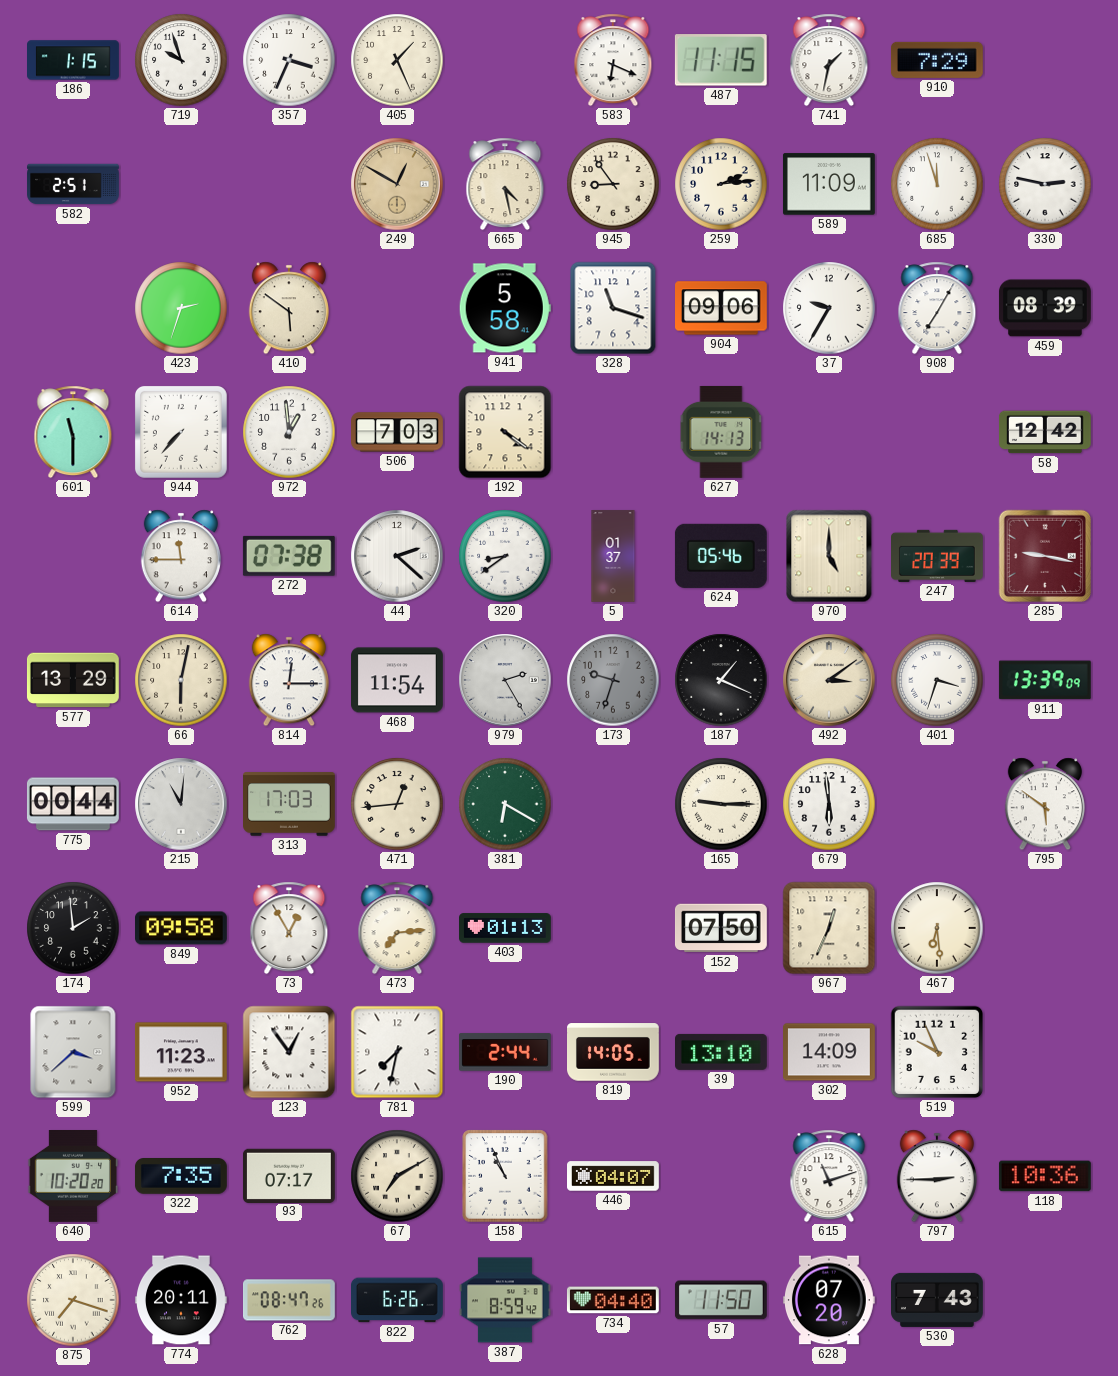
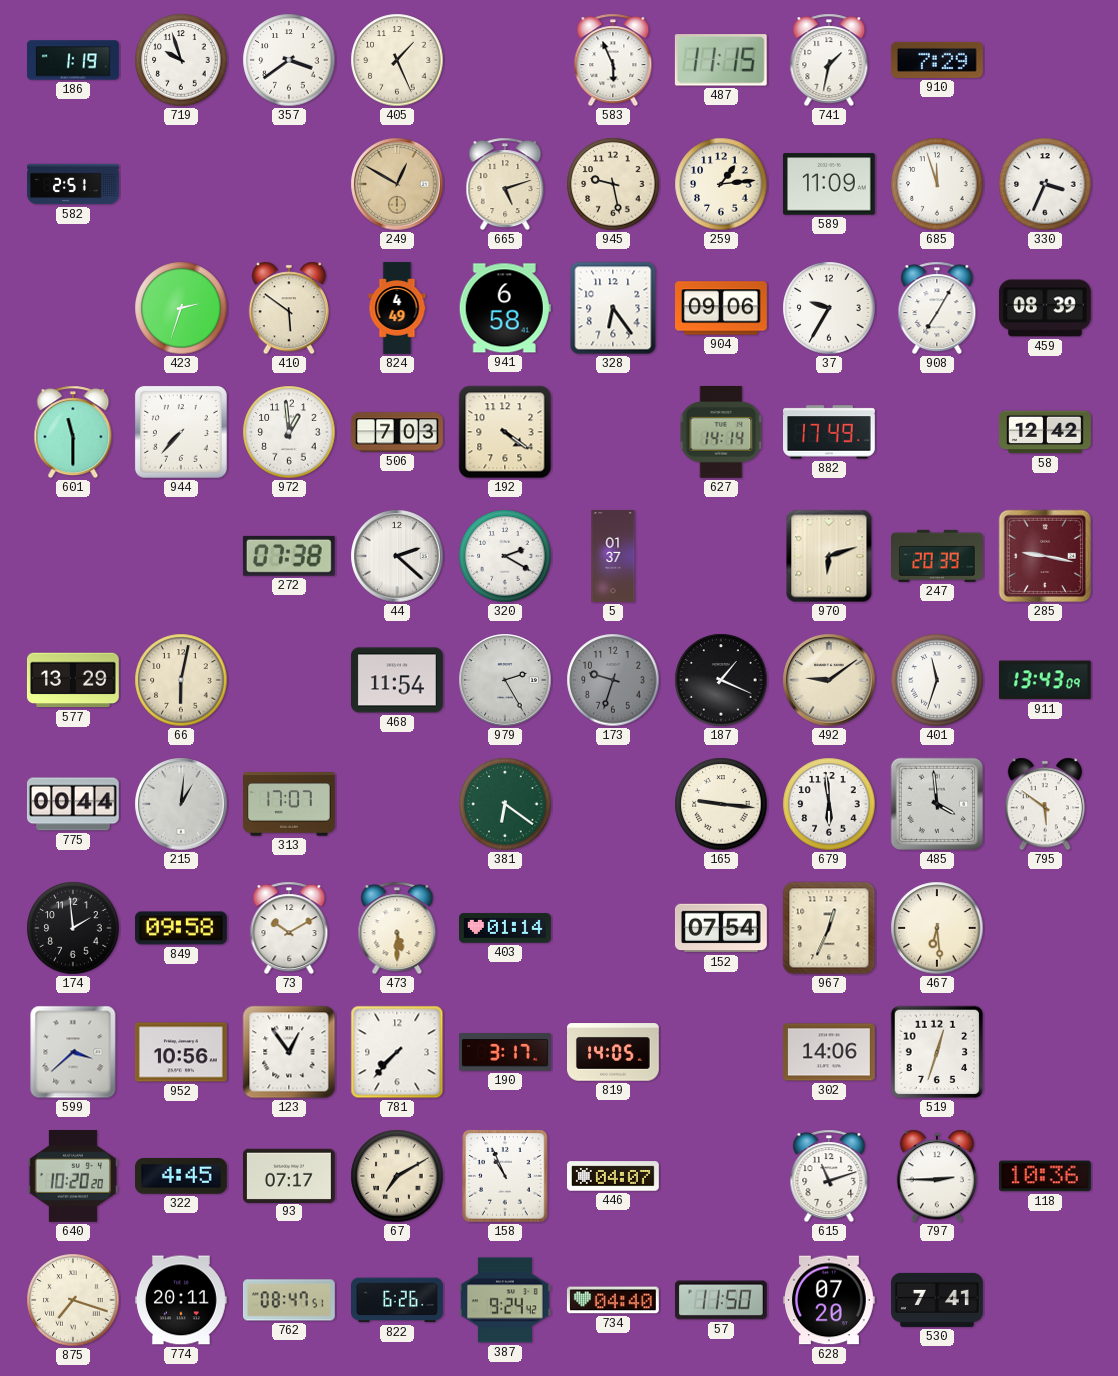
186: 1:15 -> 1:19 (73, 60)
357: 3:34 -> 3:39 (289, 60)
583: 6:19 -> 5:56 (613, 60)
665: 4:28 -> 5:12 (505, 184)
945: 8:54 -> 9:28 (613, 184)
259: 2:14 -> 1:14 (721, 184)
330: 2:47 -> 3:34 (1045, 184)
824: none -> 4:49 (397, 308)
941: 5:58 -> 6:58 (505, 308)
328: 11:18 -> 6:24 (613, 308)
627: 14:13 -> 14:14 (721, 432)
882: none -> 17:49 (830, 432)
614: 11:45 -> none (181, 556)
320: 8:39 -> 2:20 (505, 556)
624: 05:46 -> none (721, 556)
970: 5:00 -> 6:12 (829, 556)
814: 12:15 -> none (289, 680)
492: 3:09 -> 9:09 (829, 680)
401: 3:33 -> 11:33 (937, 680)
911: 13:39 -> 13:43 (1045, 680)
215: 11:01 -> 1:01 (181, 804)
313: 17:03 -> 17:07 (290, 804)
471: 12:44 -> none (397, 804)
381: 6:20 -> 6:21 (505, 804)
165: 9:15 -> 9:16 (721, 804)
485: none -> 3:59 (937, 804)
73: 12:55 -> 10:10 (289, 928)
473: 7:14 -> 5:30 (397, 928)
403: 01:13 -> 01:14 (506, 928)
152: 07:50 -> 07:54 (721, 928)
952: 11:23 -> 10:56 (182, 1052)
781: 7:32 -> 7:37 (397, 1052)
190: 2:44 -> 3:17 (506, 1052)
39: 13:10 -> none (722, 1052)
302: 14:09 -> 14:06 (830, 1052)
519: 9:56 -> 12:33 (937, 1052)
322: 7:35 -> 4:45 (181, 1177)
762: 08:47:26 -> 08:47:51 (290, 1300)
387: 8:59 -> 9:24 (505, 1300)
530: 7:43 -> 7:41 (938, 1300)
